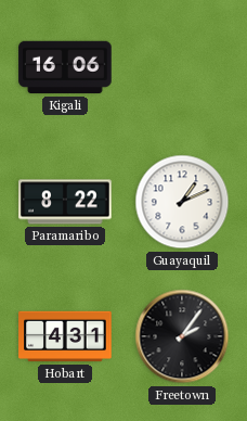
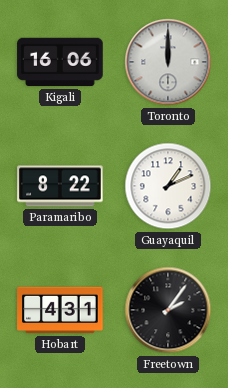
Toronto: none -> 12:00 (168, 62)
